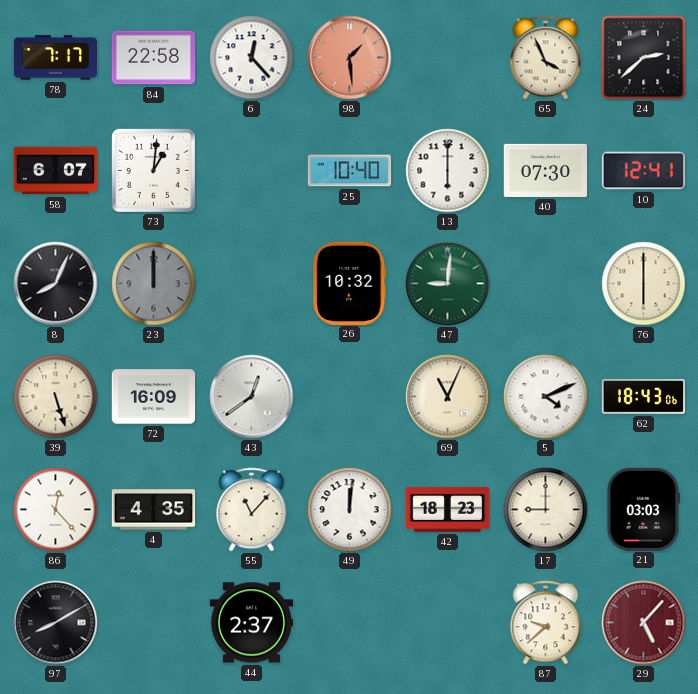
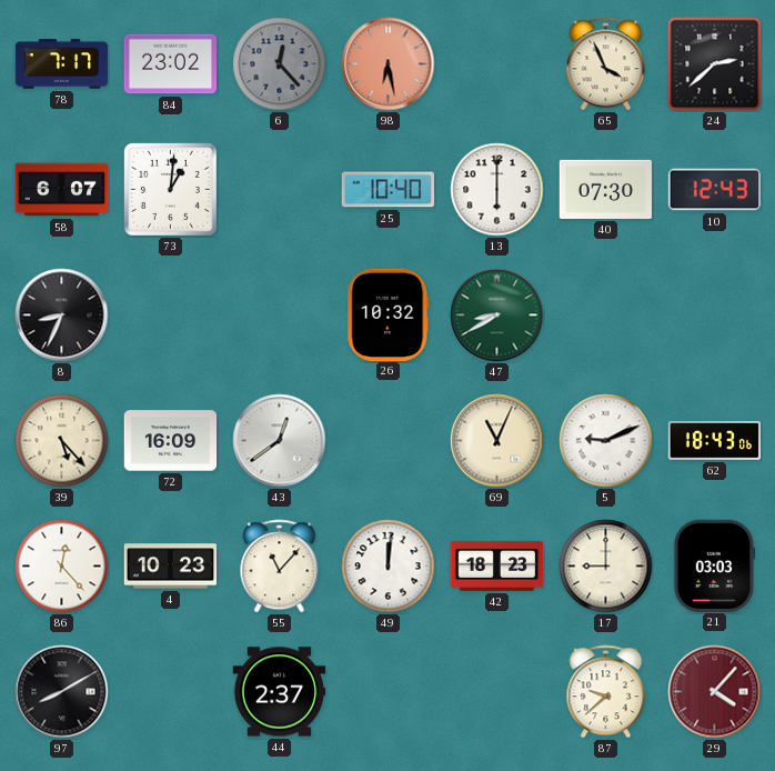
84: 22:58 -> 23:02 (171, 64)
6 dial: white -> grey (280, 64)
98: 1:29 -> 6:28 (389, 64)
10: 12:41 -> 12:43 (715, 190)
8: 8:04 -> 8:34 (62, 316)
23: 12:00 -> none (154, 284)
47: 9:01 -> 8:40 (497, 316)
76: 6:00 -> none (644, 284)
39: 5:27 -> 5:23 (62, 441)
5: 4:11 -> 9:11 (606, 441)
4: 4:35 -> 10:23 (171, 567)
29: 5:07 -> 4:07 (715, 692)
